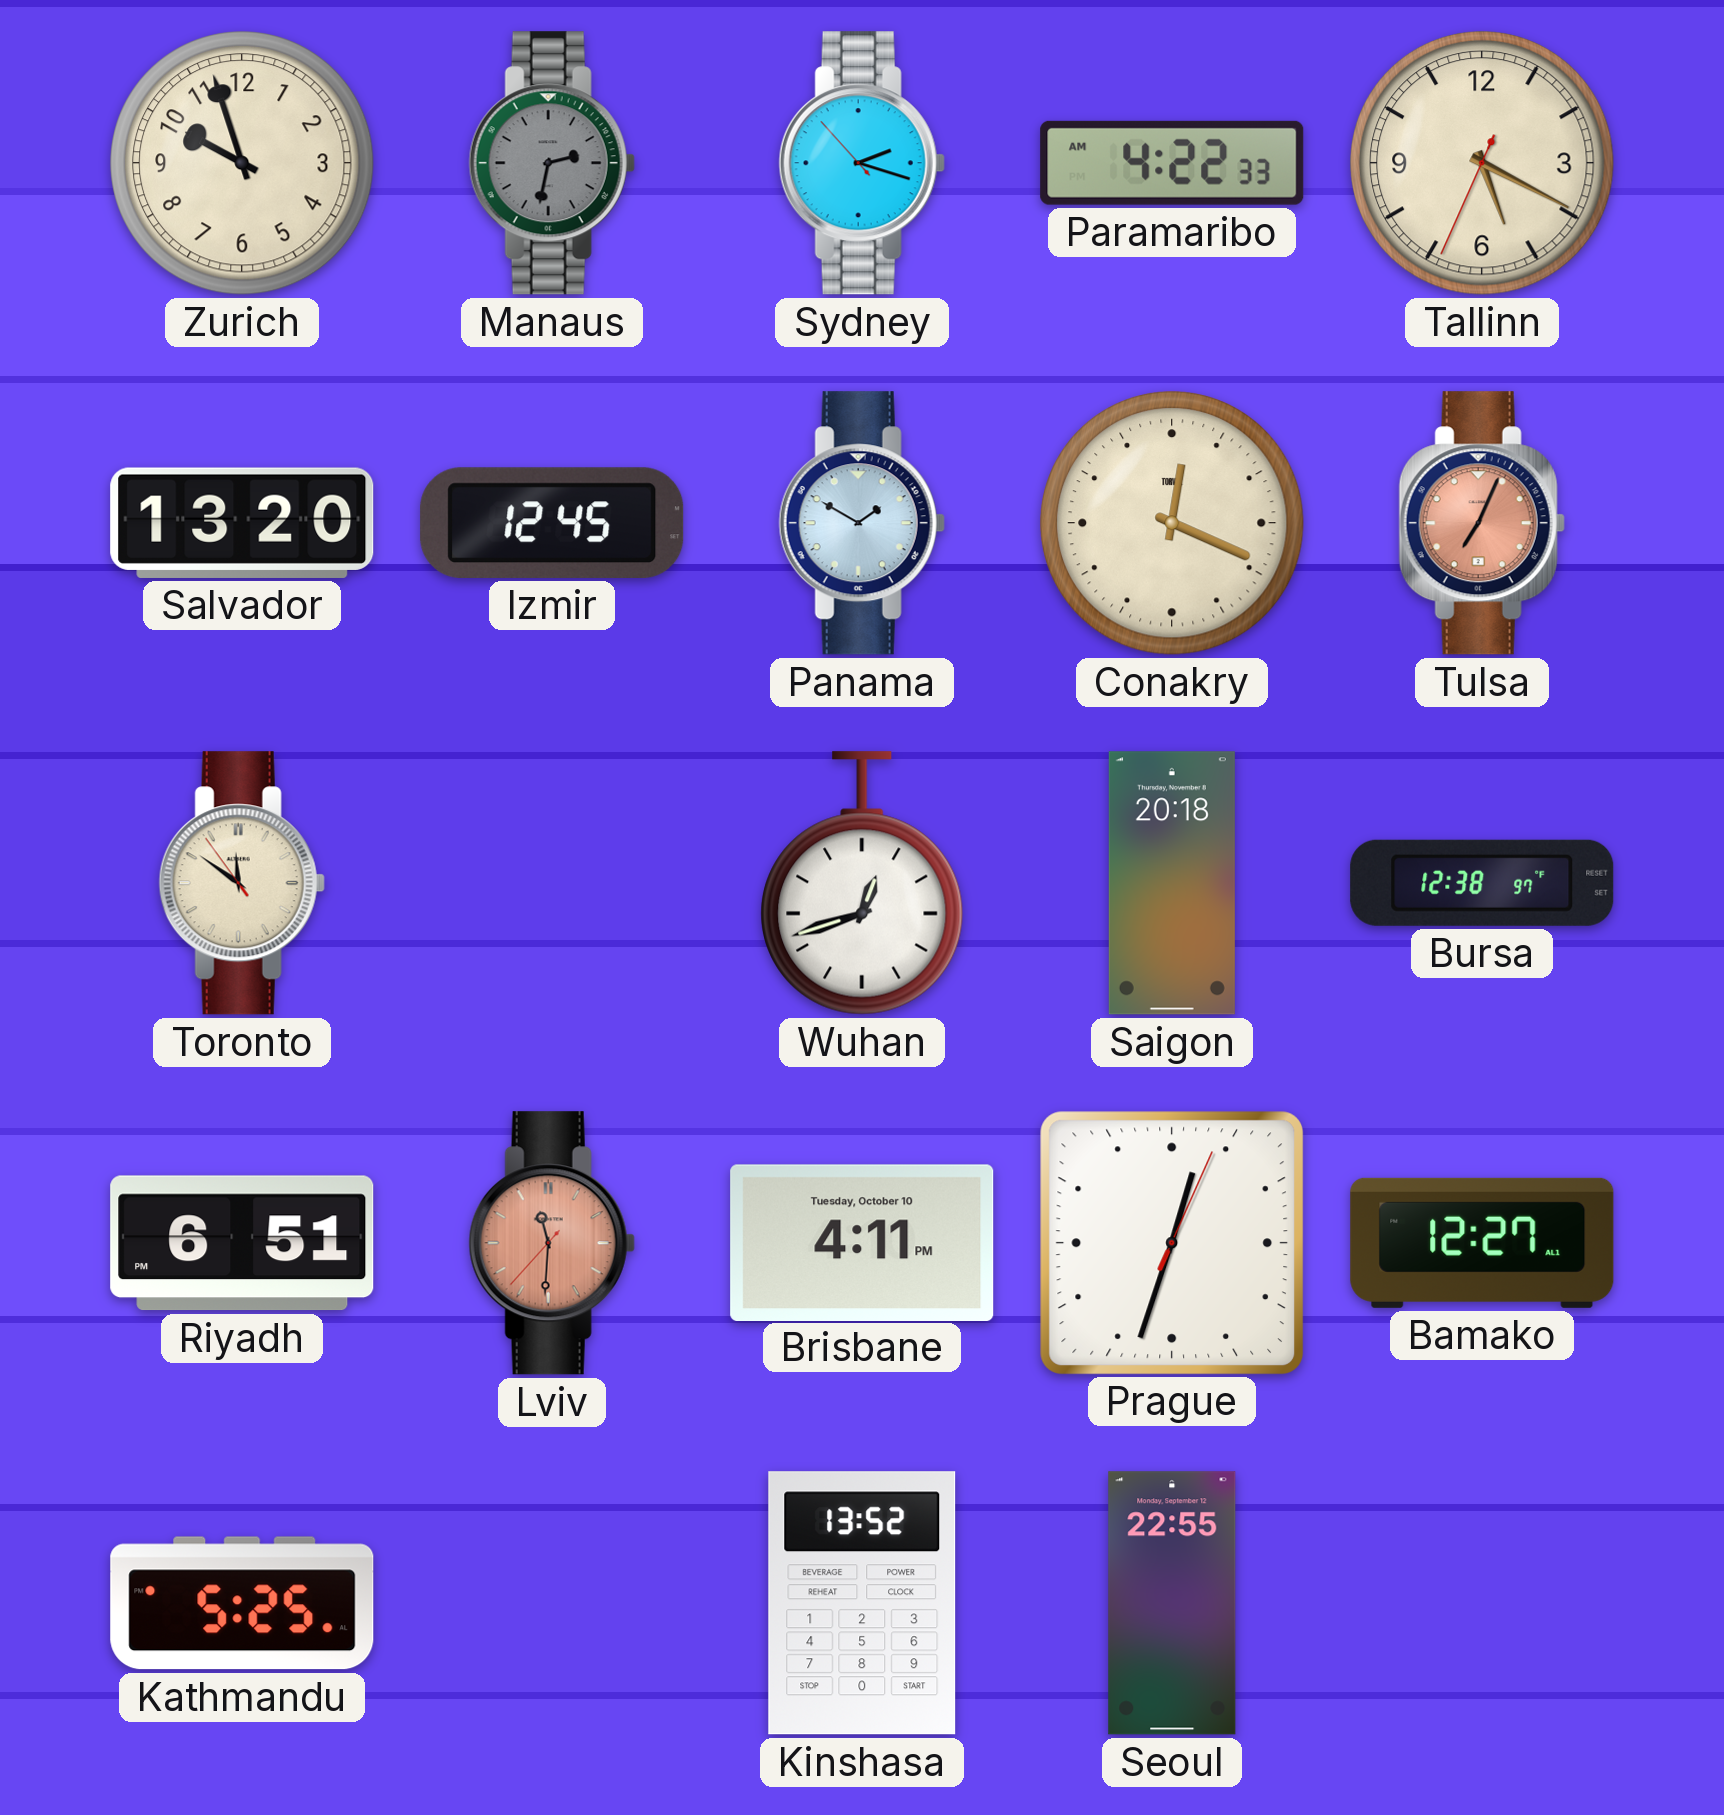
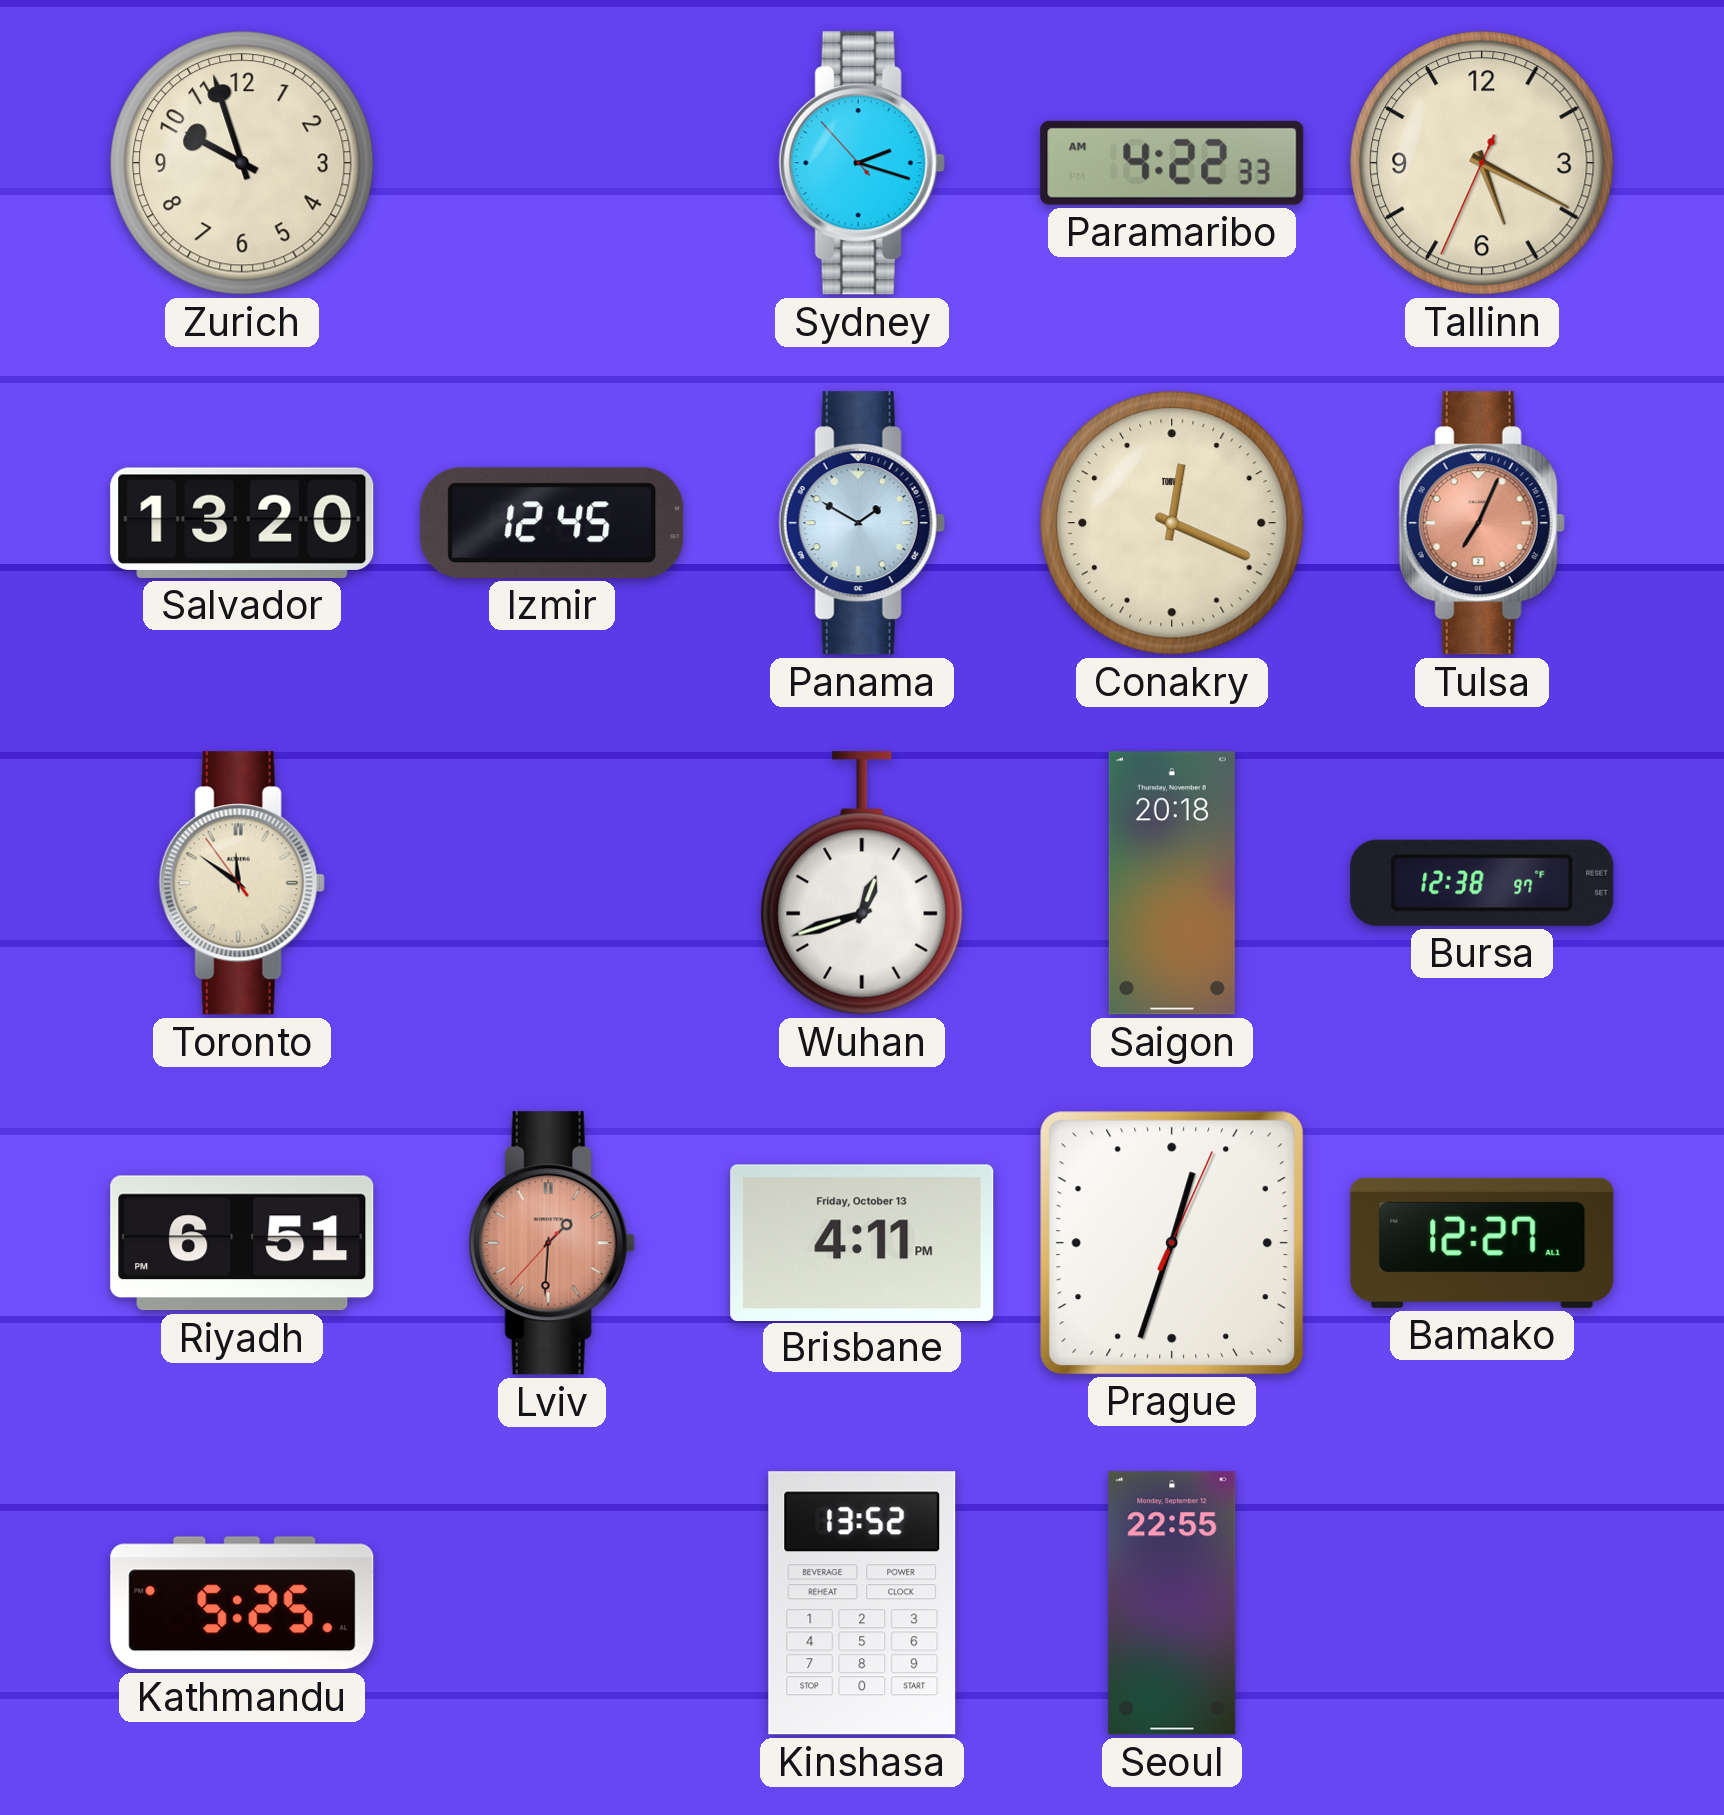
Manaus: 2:32 -> none (552, 163)
Lviv: 11:30 -> 1:30 (552, 1243)
Brisbane date: Tuesday, October 10 -> Friday, October 13 (862, 1242)
